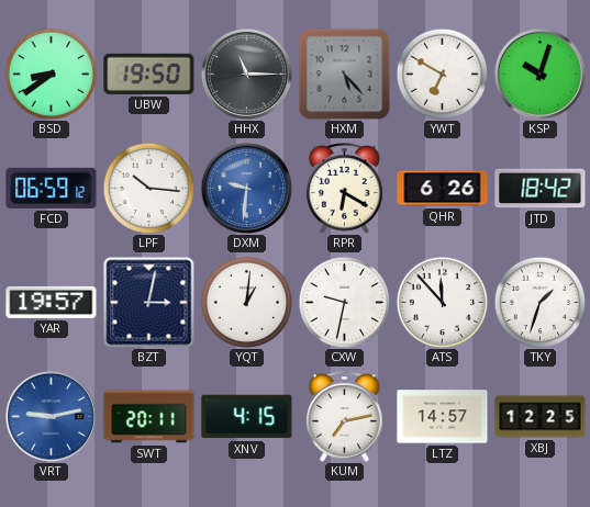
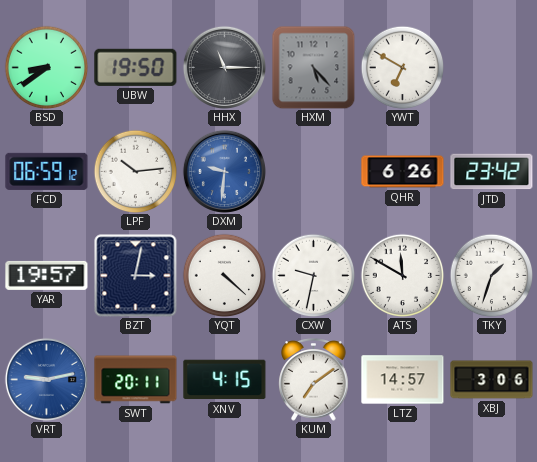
KSP: 10:03 -> none (539, 74)
LPF: 10:16 -> 10:14 (135, 171)
RPR: 6:20 -> none (345, 189)
JTD: 18:42 -> 23:42 (492, 172)
YQT: 1:01 -> 4:22 (224, 275)
ATS: 11:53 -> 11:50 (402, 275)
KUM: 7:13 -> 7:09 (314, 380)
XBJ: 12:25 -> 3:06 (492, 380)
